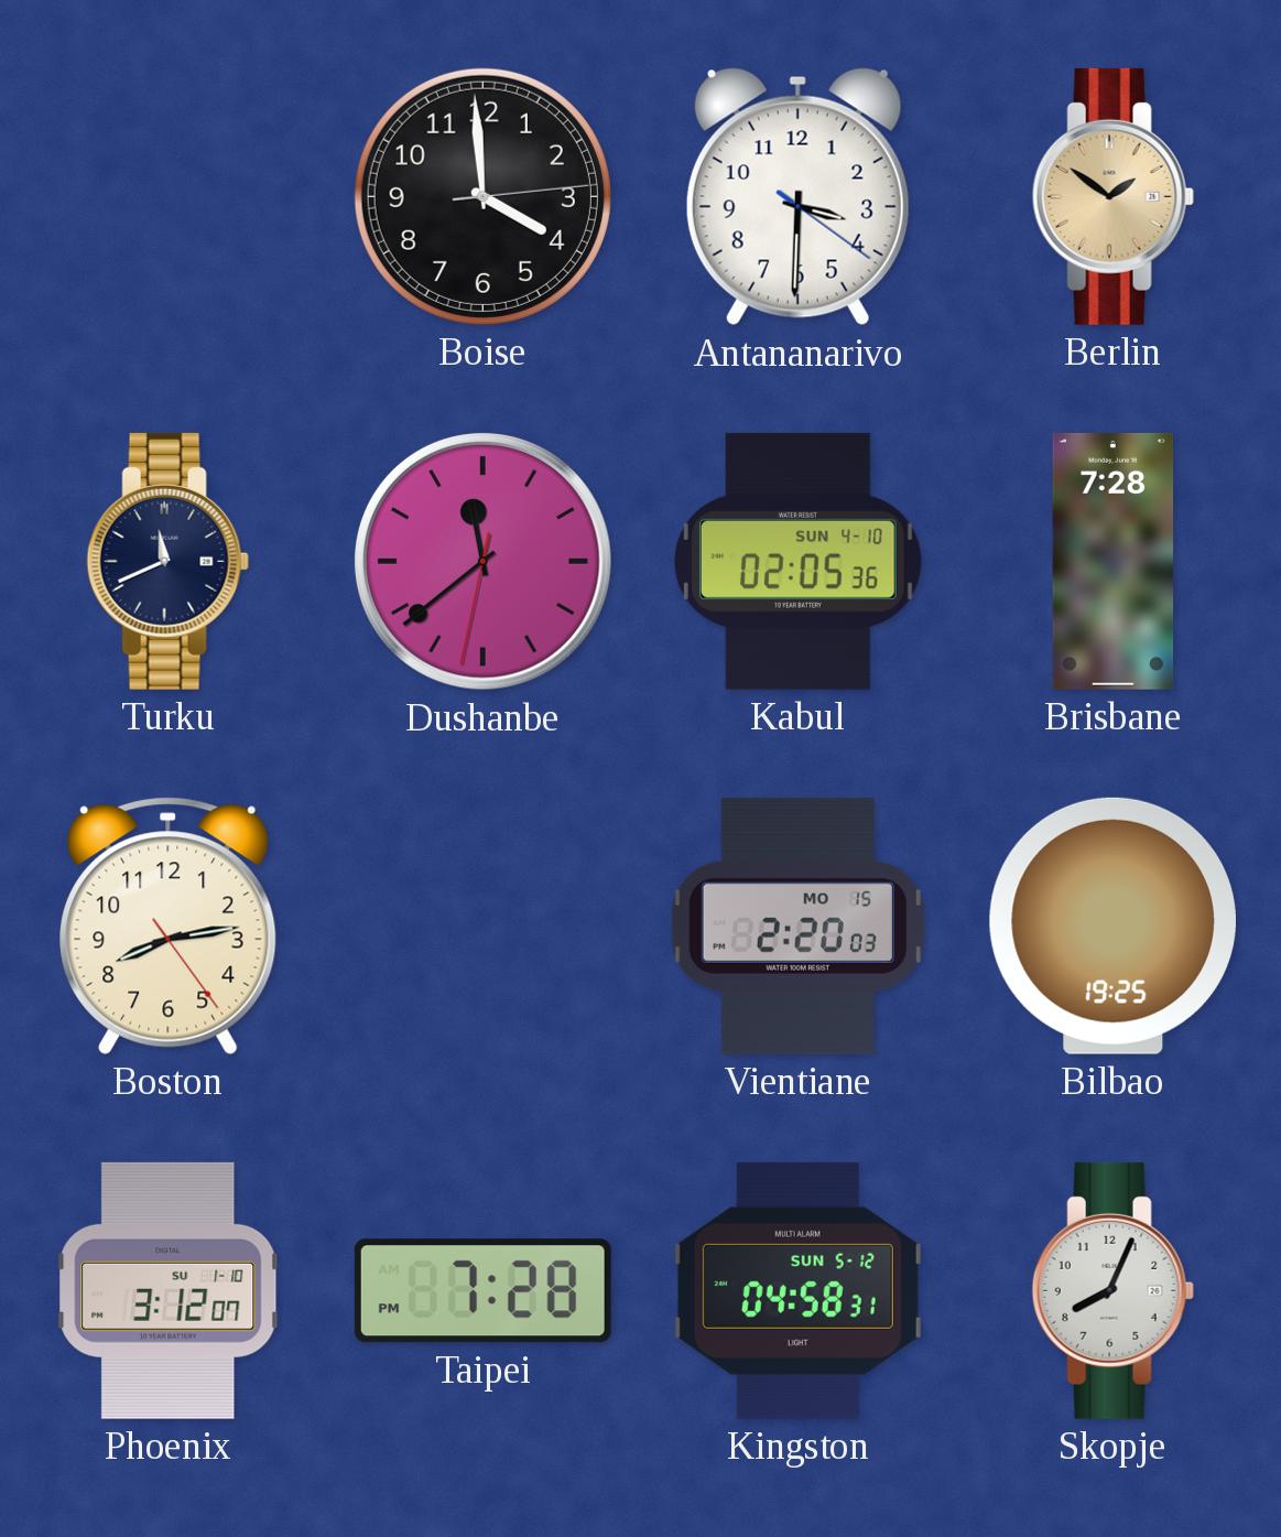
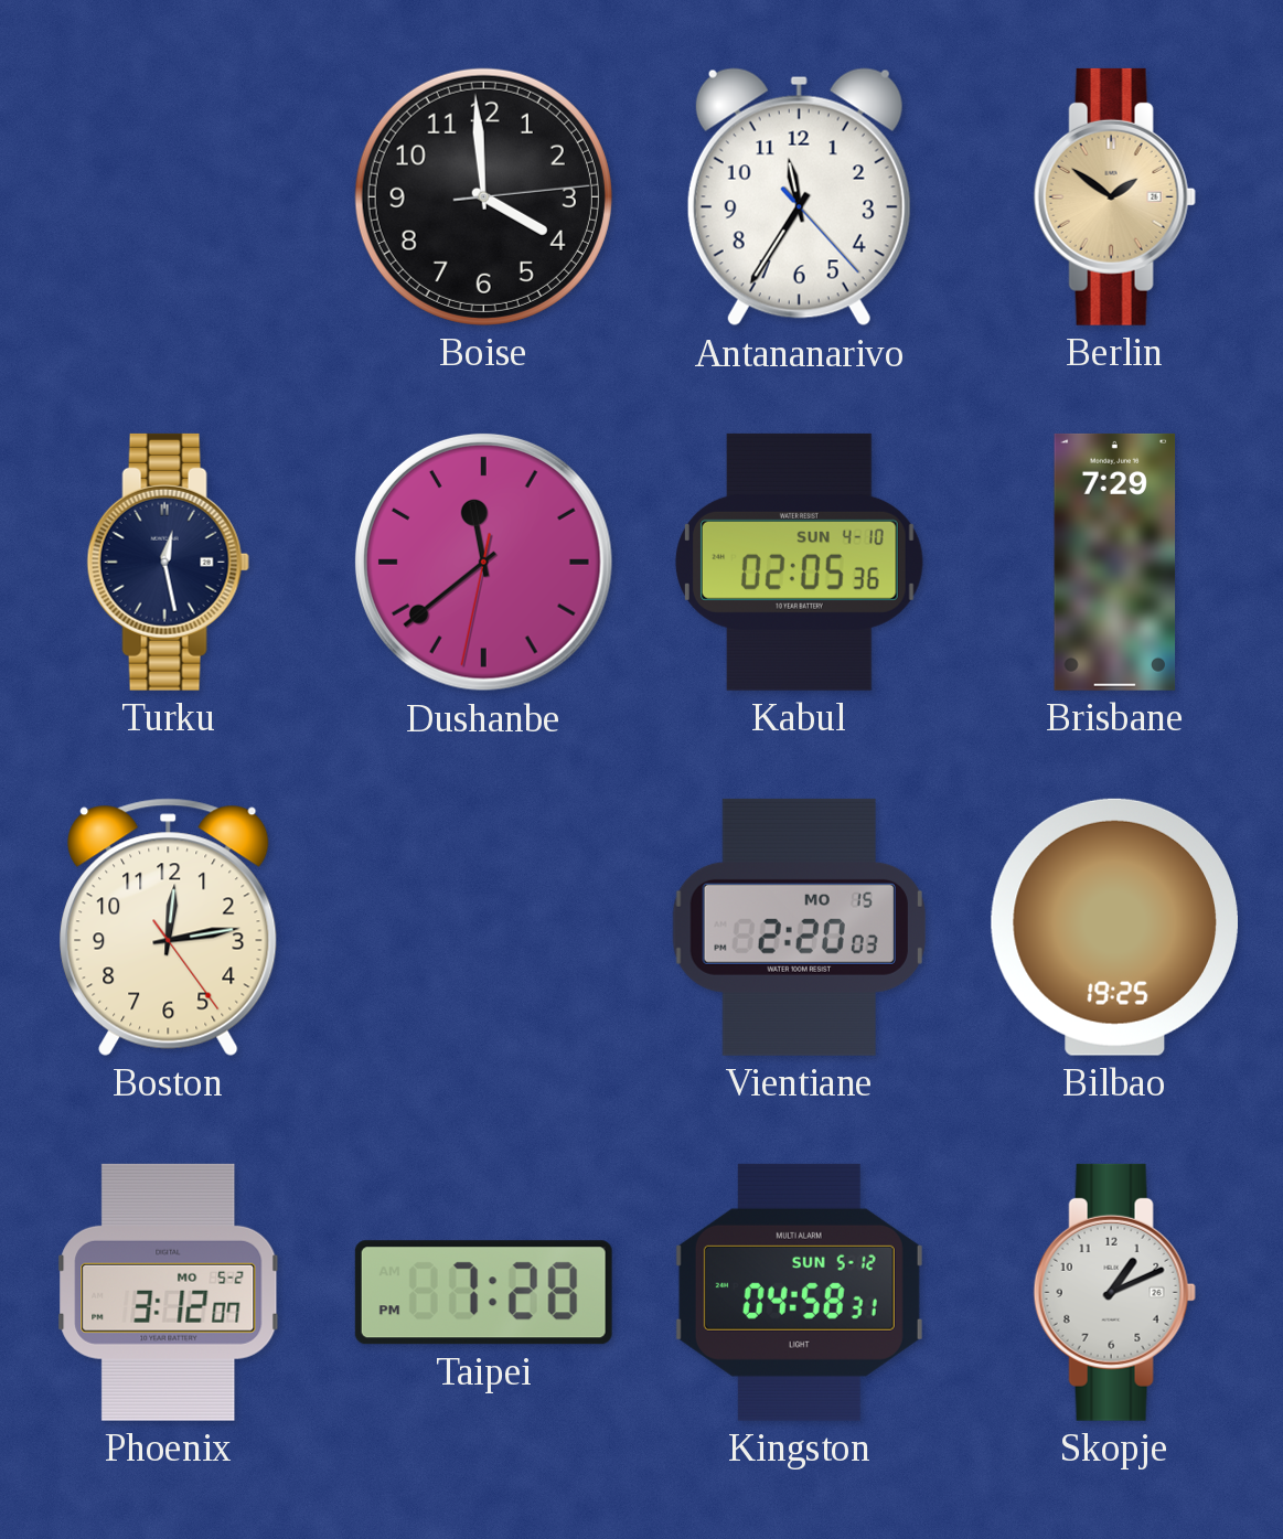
Antananarivo: 3:30 -> 11:35 (799, 197)
Turku: 11:41 -> 12:28 (168, 562)
Brisbane: 7:28 -> 7:29 (1115, 562)
Boston: 8:13 -> 12:13 (169, 927)
Phoenix date: SU 1-10 -> MO 5-2 (169, 1292)
Skopje: 8:04 -> 1:11 (1114, 1292)
